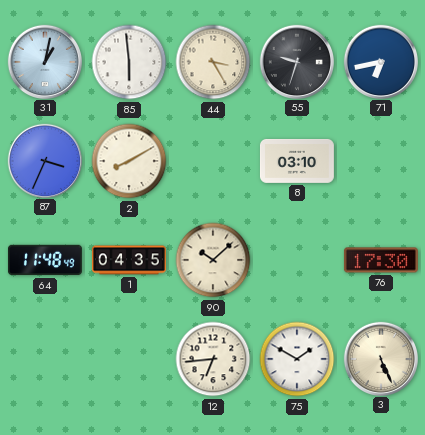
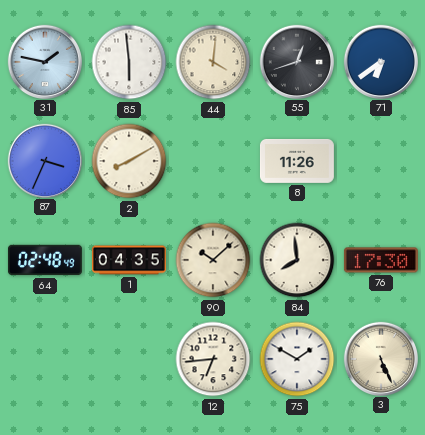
31: 1:02 -> 1:47 (44, 61)
44: 3:25 -> 4:01 (213, 62)
55: 9:33 -> 12:42 (296, 61)
71: 6:43 -> 6:39 (380, 61)
8: 03:10 -> 11:26 (297, 161)
64: 11:48 -> 02:48 (45, 260)
84: none -> 7:59 (297, 260)
